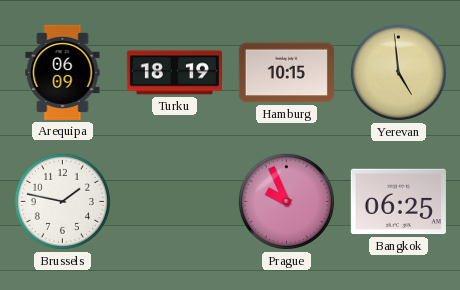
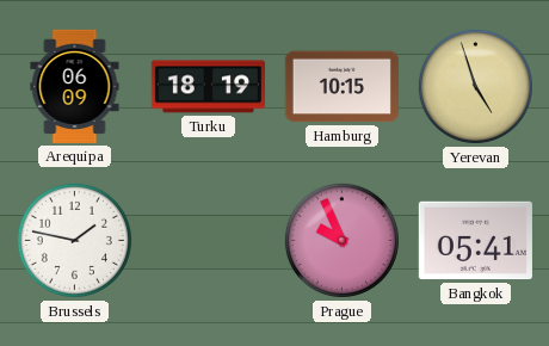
Yerevan: 4:59 -> 4:57 (475, 86)
Bangkok: 06:25 -> 05:41 (475, 241)
